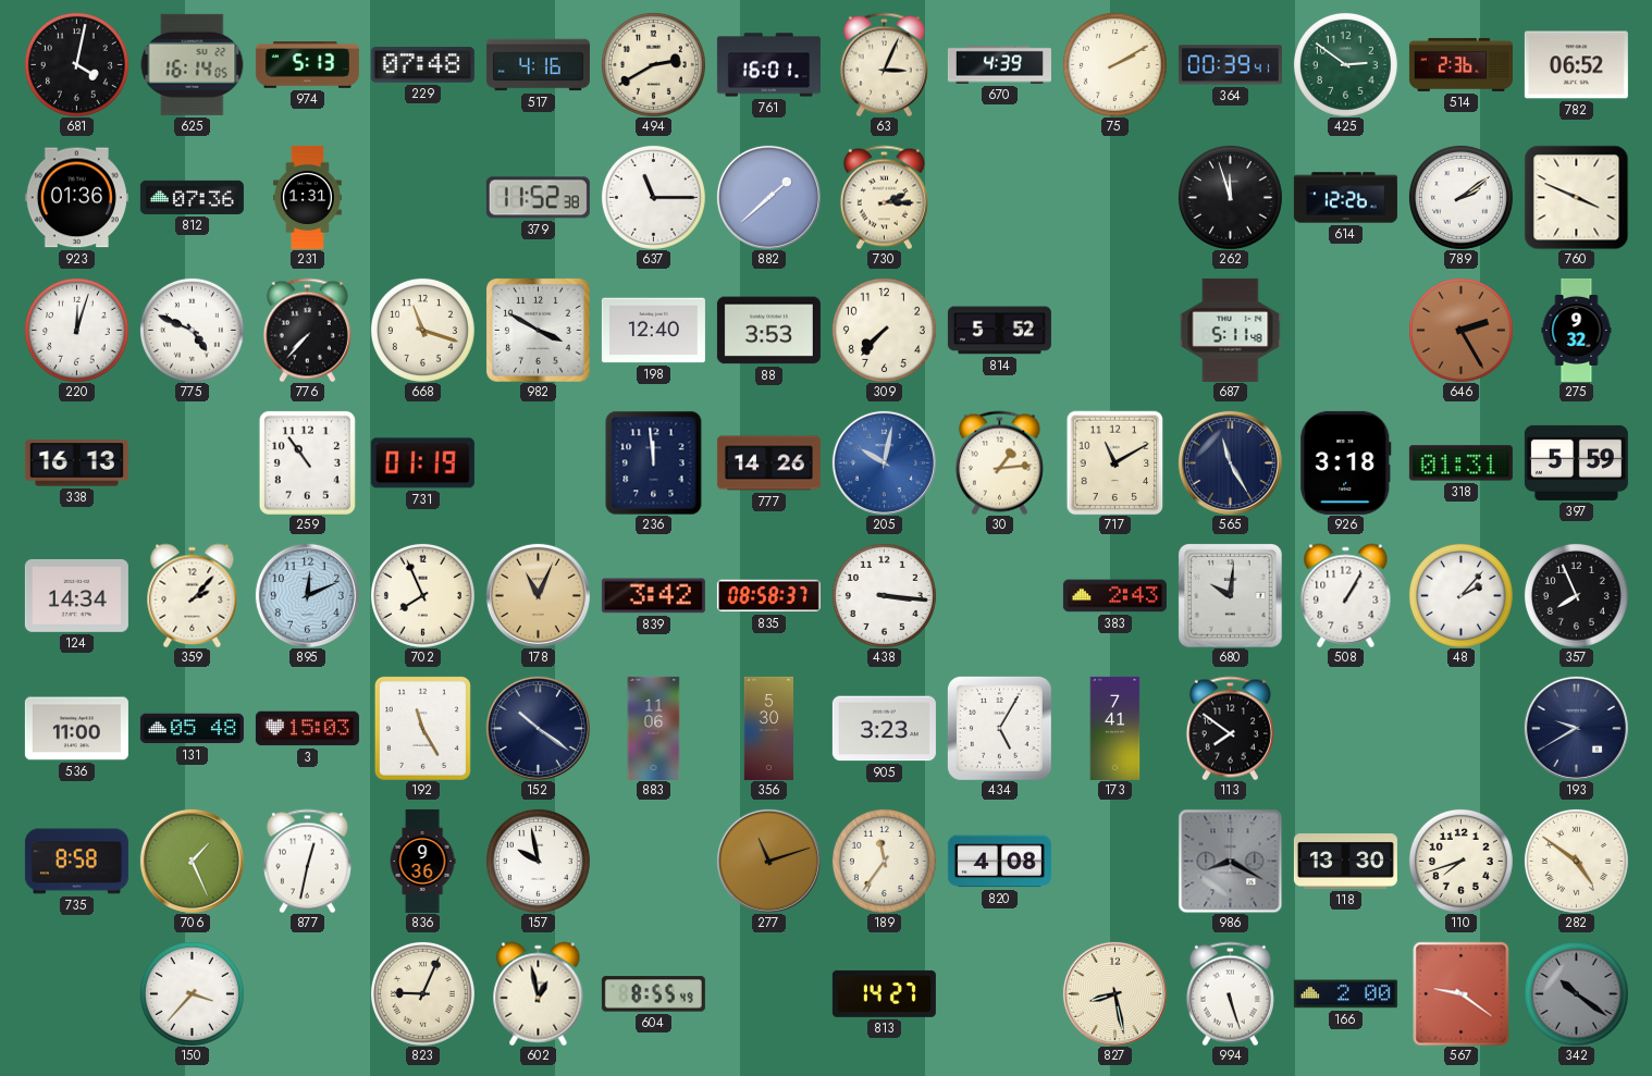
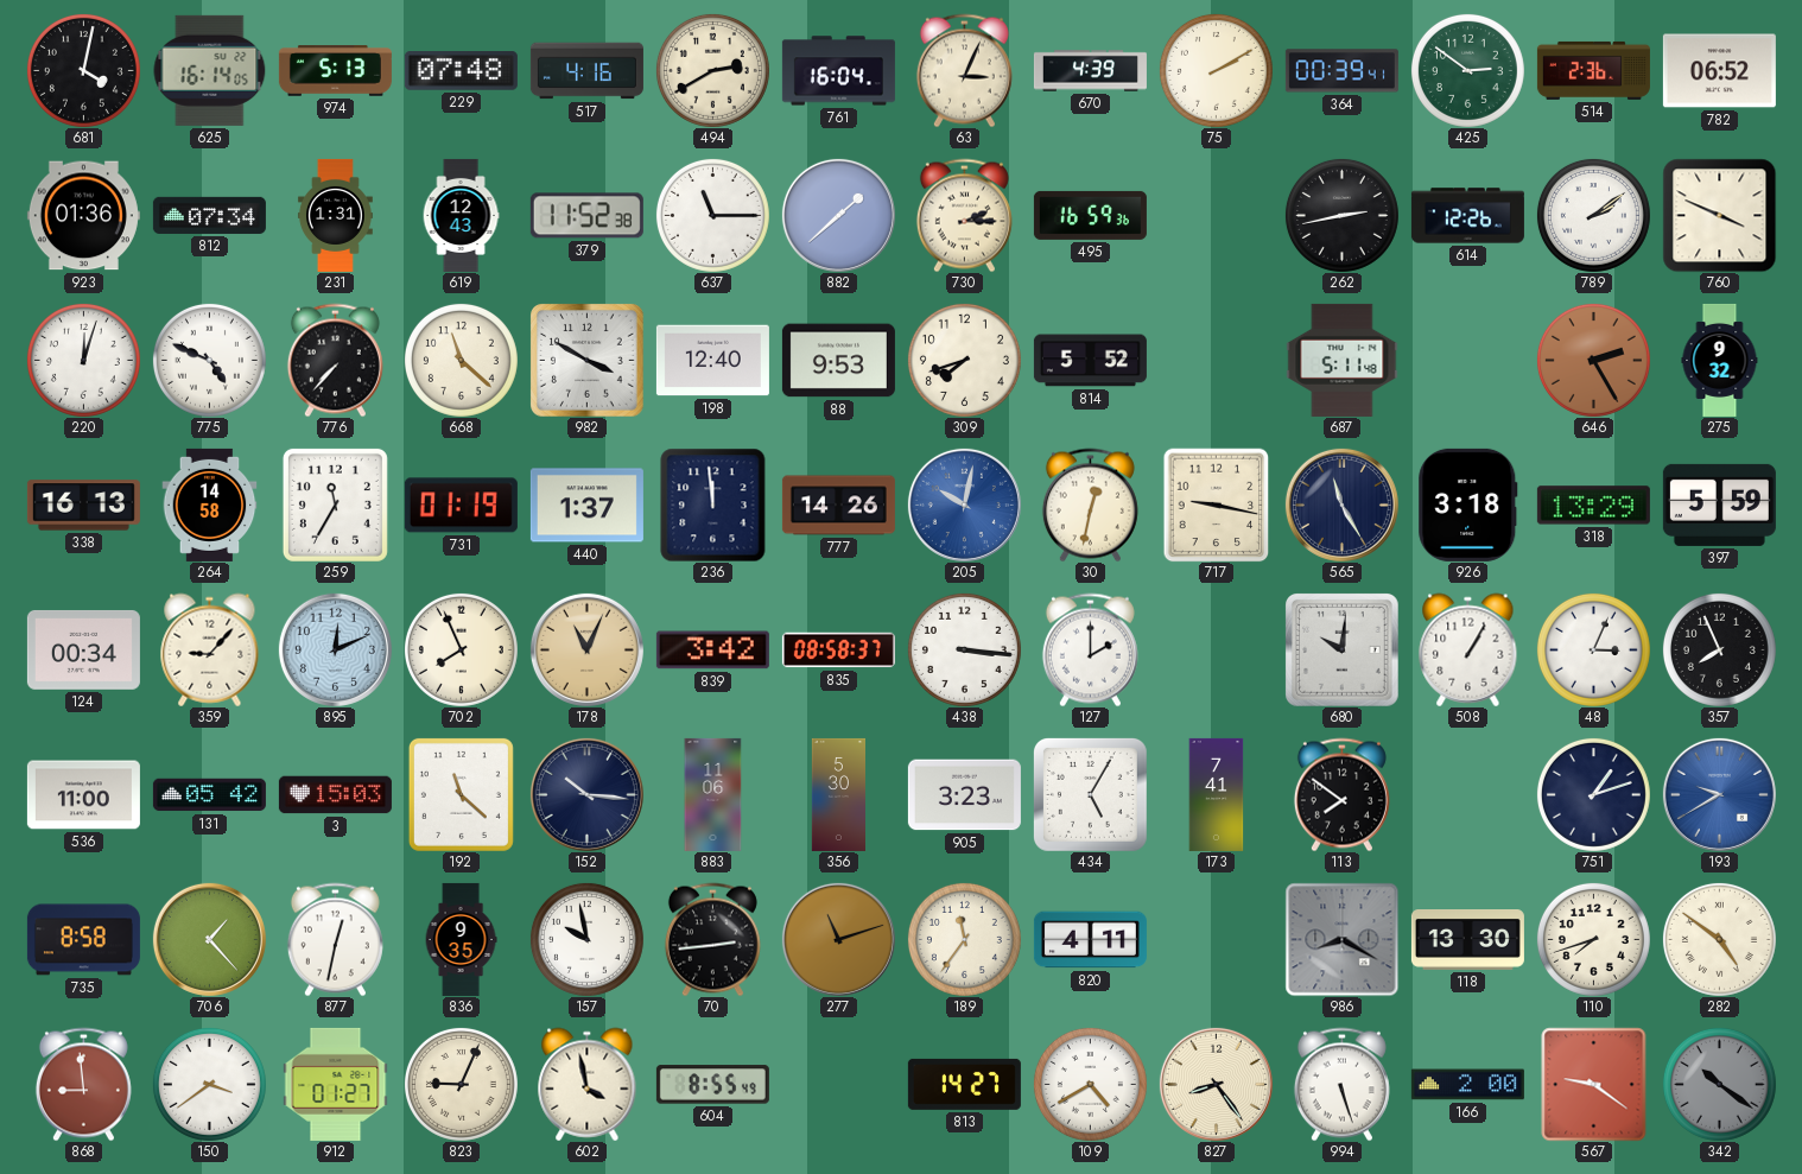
761: 16:01 -> 16:04 (838, 71)
812: 07:36 -> 07:34 (209, 215)
619: none -> 12:43 (461, 215)
495: none -> 16:59 (1090, 215)
262: 11:57 -> 2:43 (1341, 215)
668: 11:18 -> 11:22 (461, 360)
88: 3:53 -> 9:53 (838, 361)
309: 7:37 -> 7:42 (964, 360)
264: none -> 14:58 (210, 504)
259: 10:54 -> 11:35 (335, 504)
440: none -> 1:37 (586, 506)
30: 1:14 -> 12:32 (1090, 504)
717: 11:10 -> 9:17 (1217, 504)
318: 01:31 -> 13:29 (1593, 506)
124: 14:34 -> 00:34 (83, 649)
359: 2:07 -> 9:07 (210, 649)
127: none -> 2:00 (1090, 649)
383: 2:43 -> none (1114, 596)
48: 2:07 -> 3:04 (1593, 649)
131: 05:48 -> 05:42 (209, 795)
192: 11:25 -> 11:22 (461, 794)
152: 10:21 -> 10:16 (586, 794)
751: none -> 1:12 (1593, 794)
193 dial: navy -> blue (1719, 794)
706: 1:26 -> 1:23 (209, 939)
836: 9:36 -> 9:35 (461, 939)
70: none -> 2:44 (712, 939)
820: 4:08 -> 4:11 (1090, 940)
868: none -> 8:59 (83, 1084)
150: 3:37 -> 3:39 (209, 1084)
912: none -> 01:27 (336, 1084)
602: 12:58 -> 3:58 (588, 1084)
109: none -> 4:40 (1090, 1084)
827: 8:28 -> 8:24 (1216, 1084)
